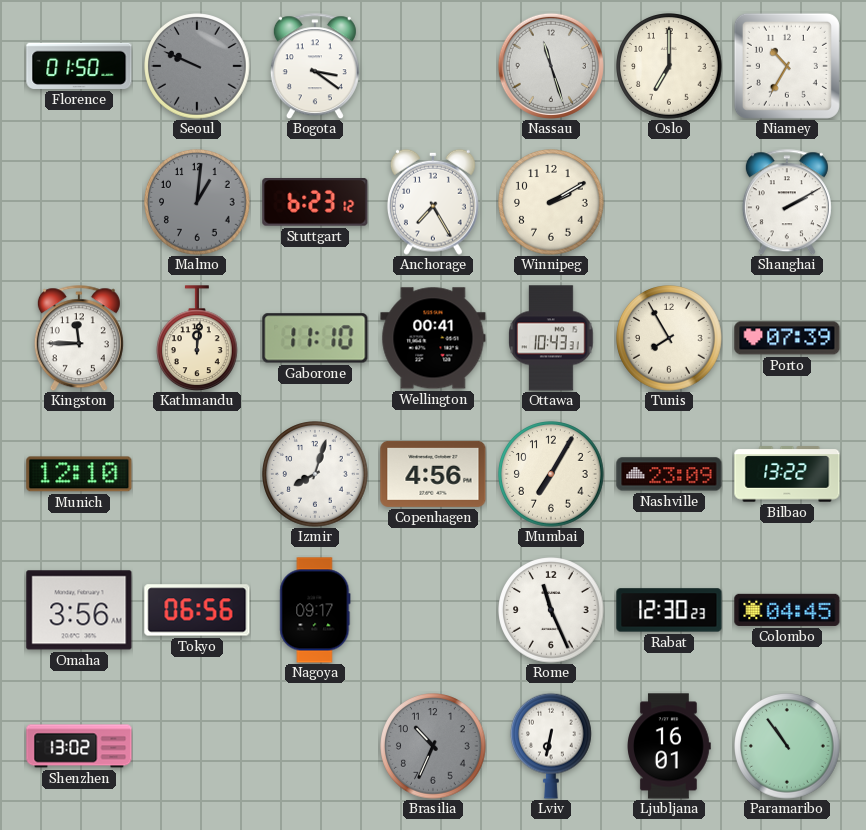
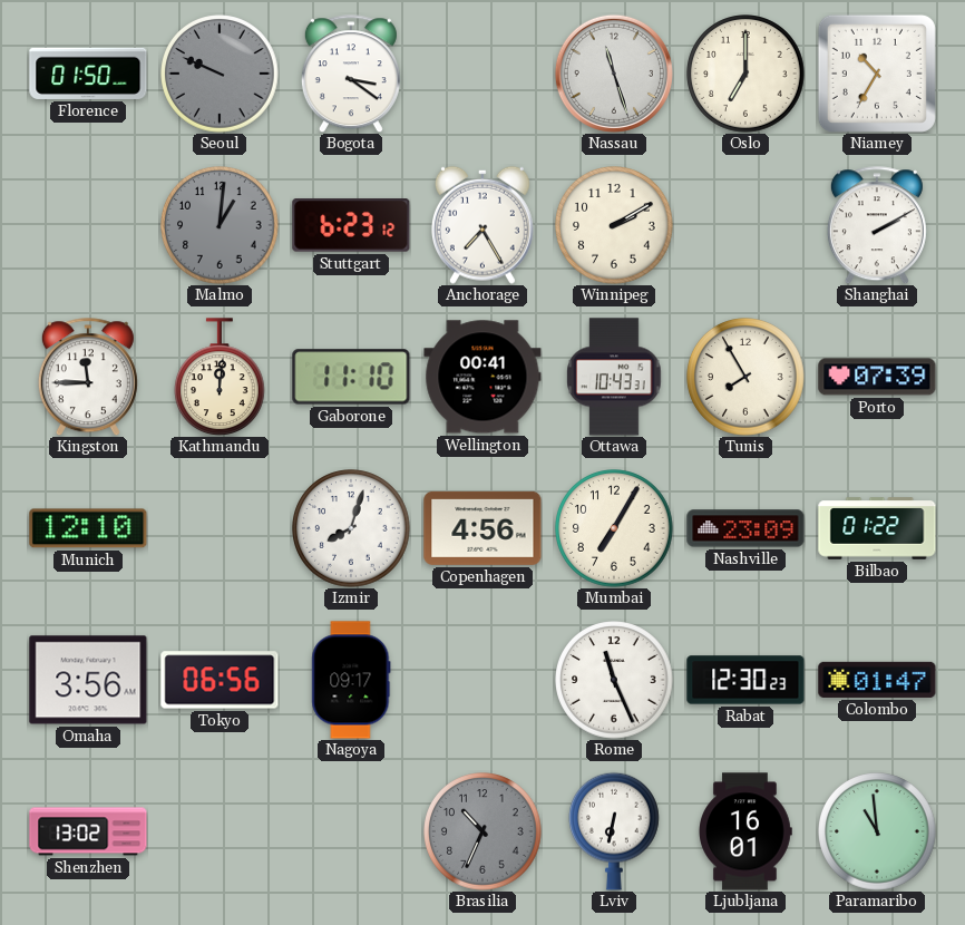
Bilbao: 13:22 -> 01:22 (877, 528)
Colombo: 04:45 -> 01:47 (877, 680)
Paramaribo: 10:54 -> 10:59 (877, 831)
